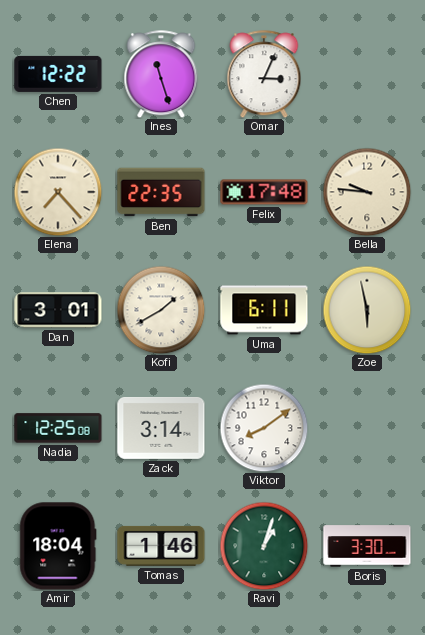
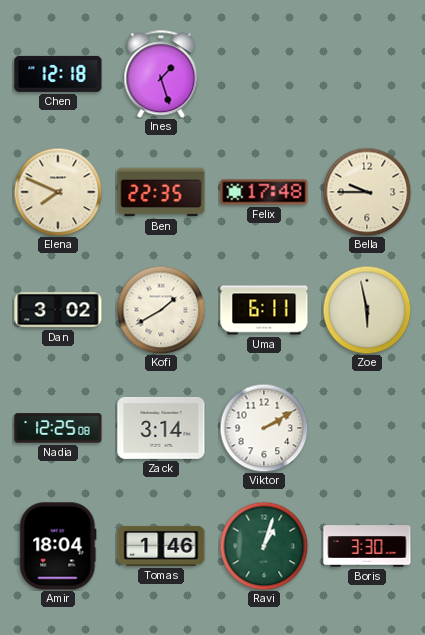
Chen: 12:22 -> 12:18 (58, 74)
Ines: 11:27 -> 1:27 (161, 74)
Omar: 3:04 -> none (264, 74)
Elena: 7:23 -> 7:49 (58, 192)
Bella: 9:46 -> 9:45 (367, 192)
Dan: 3:01 -> 3:02 (58, 310)
Viktor: 8:09 -> 2:10 (264, 428)
